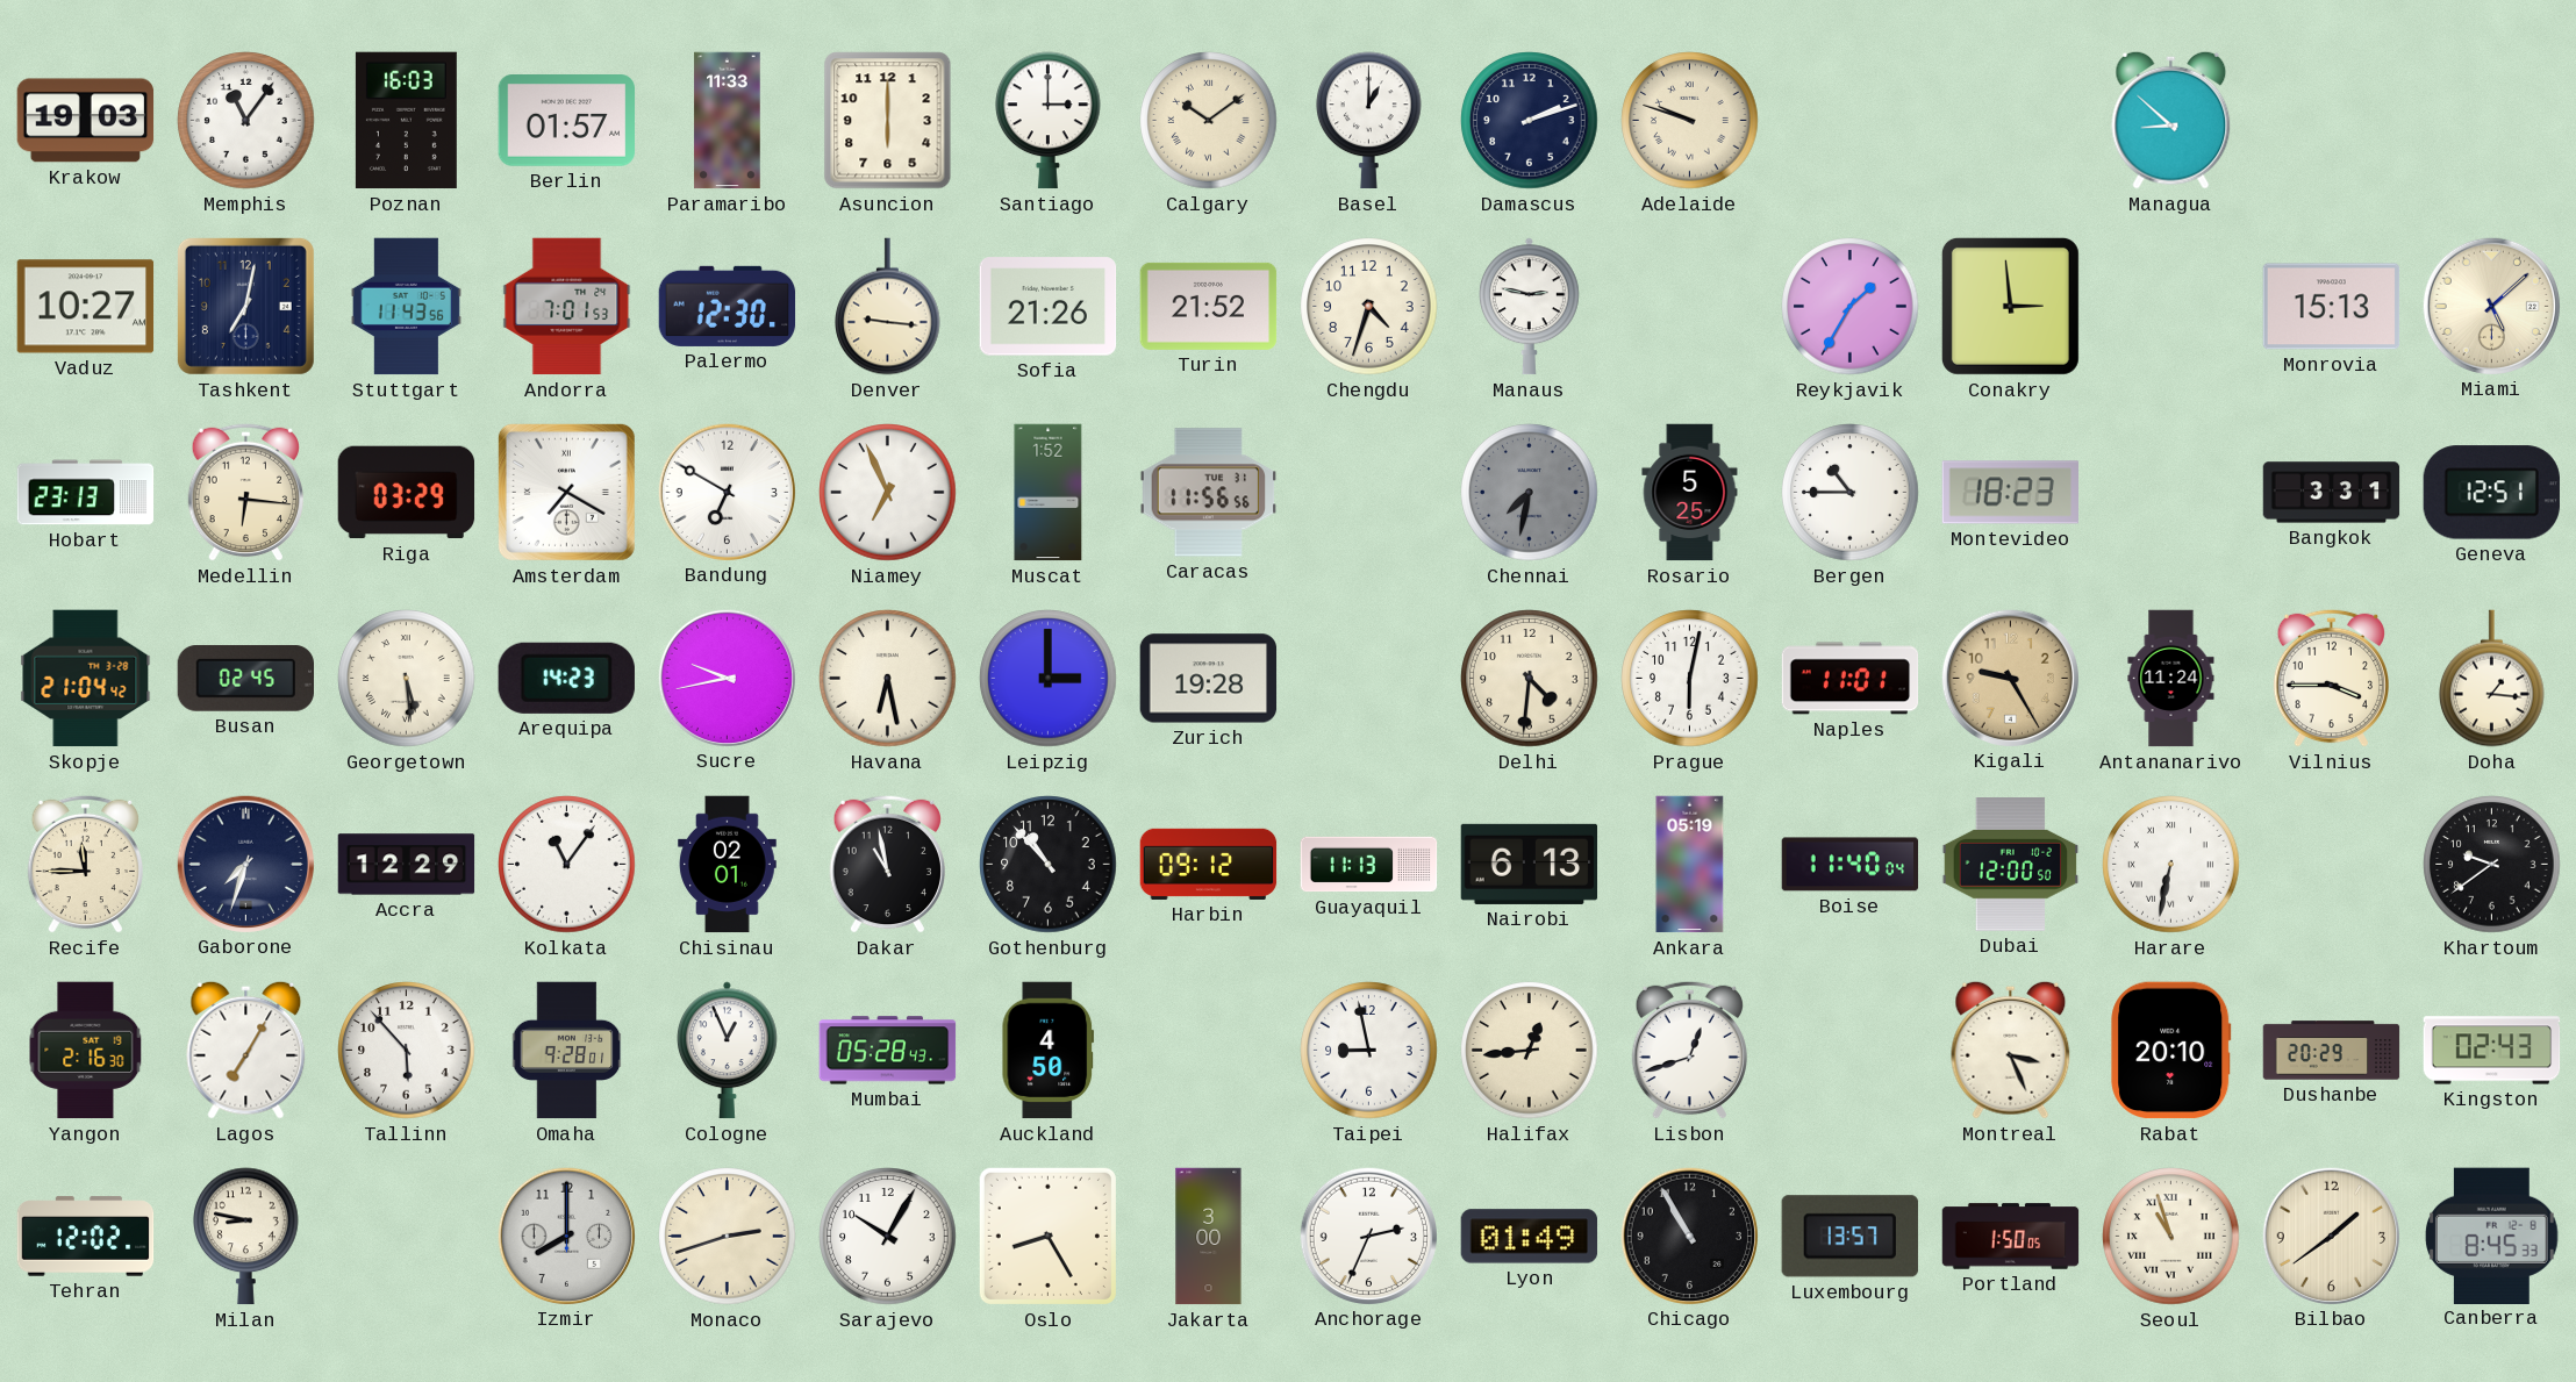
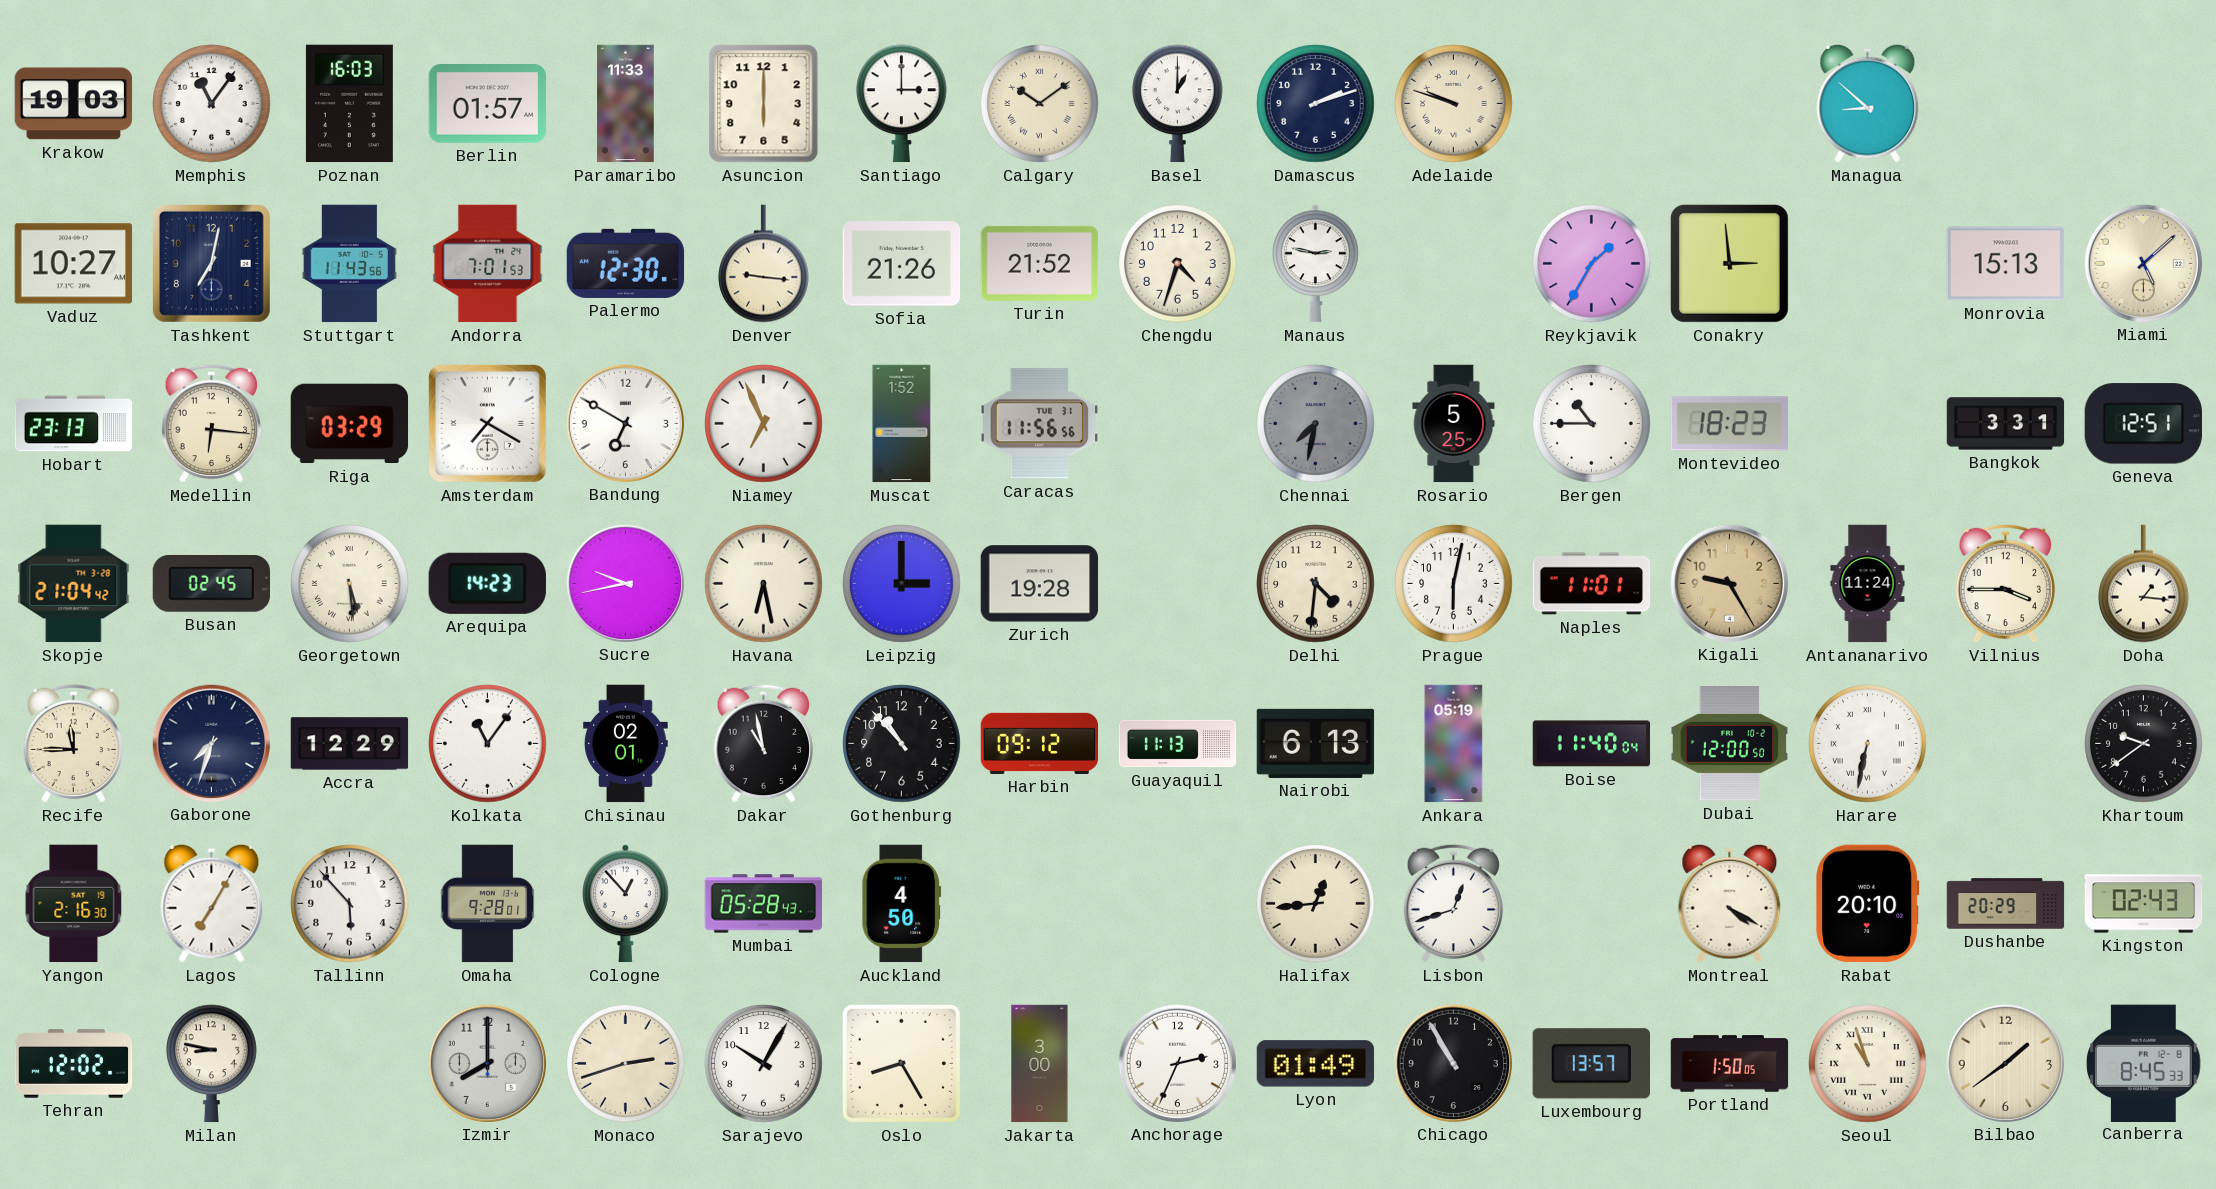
Cologne: 12:56 -> 12:53 (626, 904)
Taipei: 8:58 -> none (1369, 1051)
Montreal: 3:26 -> 4:20 (1730, 903)
